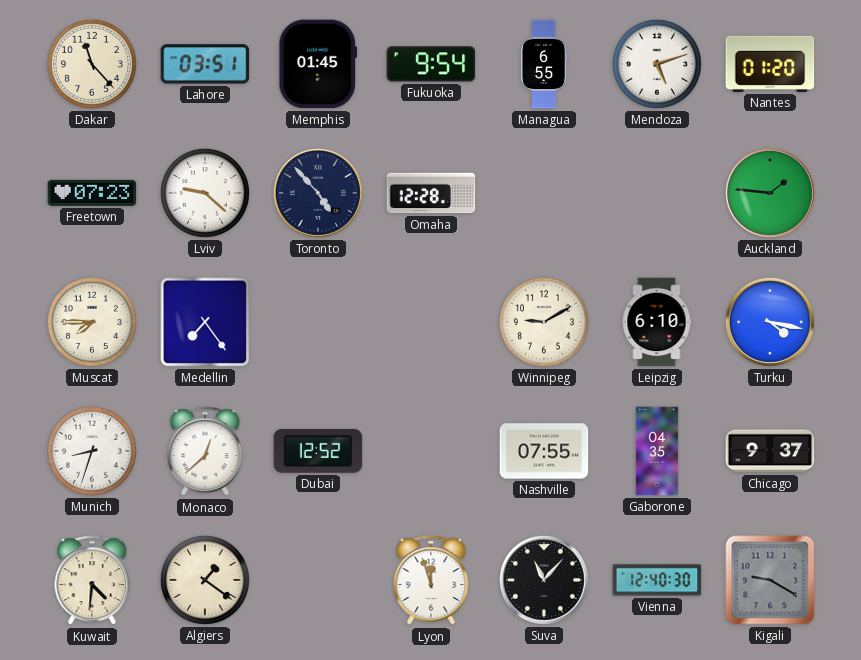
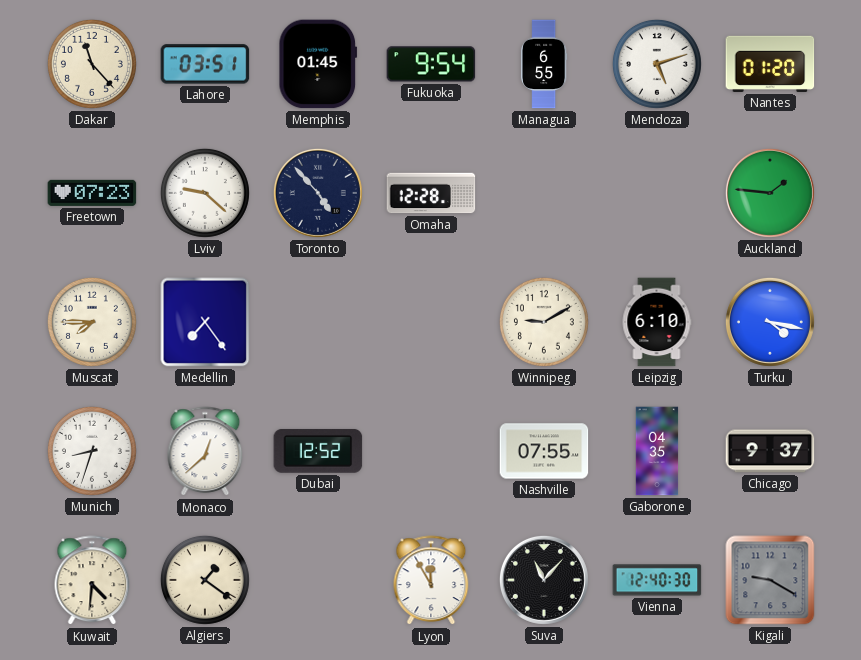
Lyon: 11:57 -> 11:55 (431, 581)
